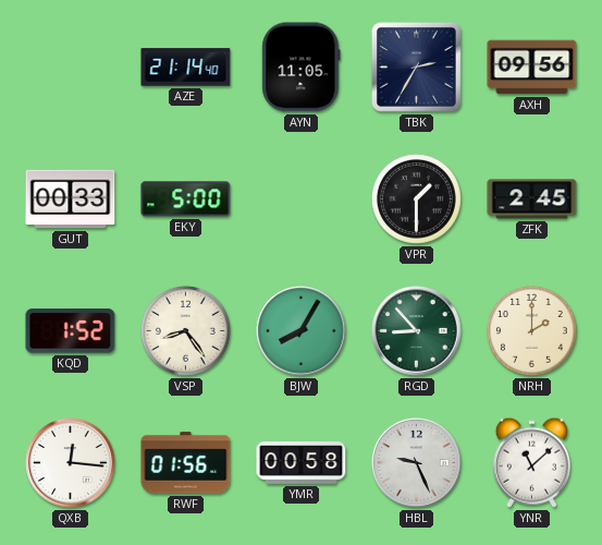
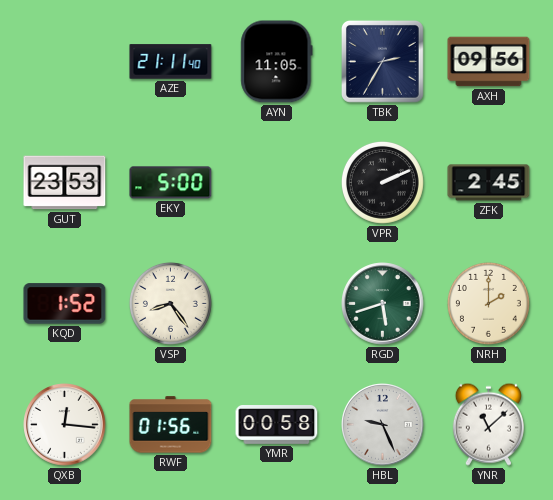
AZE: 21:14 -> 21:11 (171, 62)
GUT: 00:33 -> 23:53 (65, 183)
VPR: 1:30 -> 2:11 (382, 182)
BJW: 8:05 -> none (302, 331)
RGD: 8:53 -> 5:42 (383, 304)
